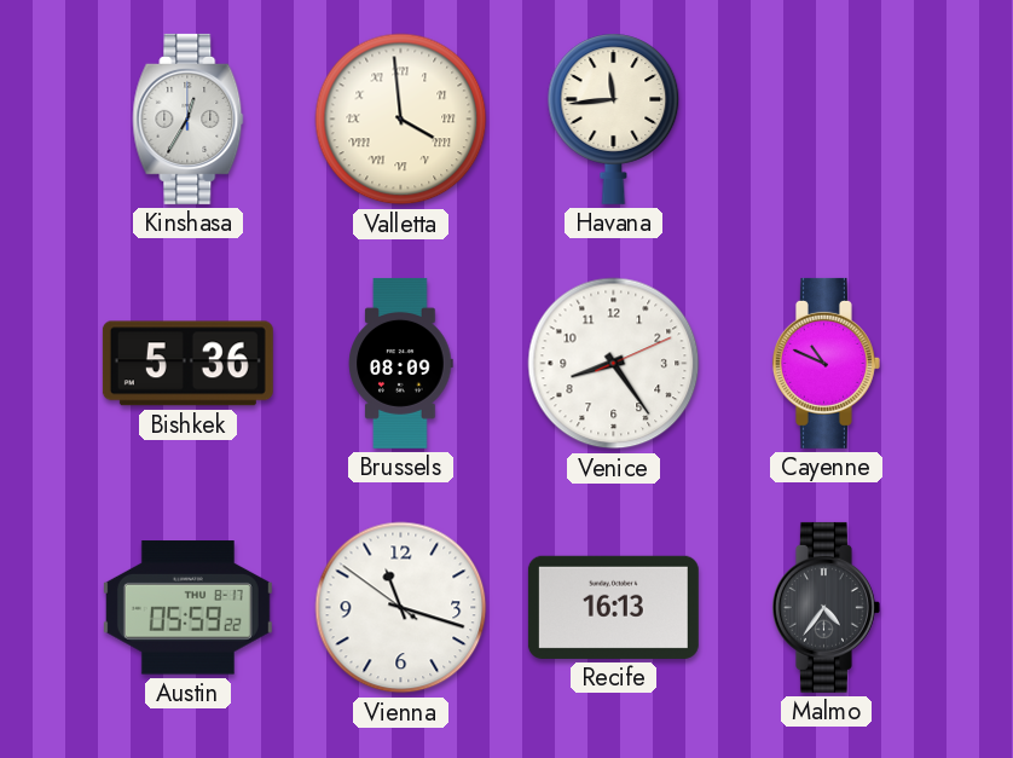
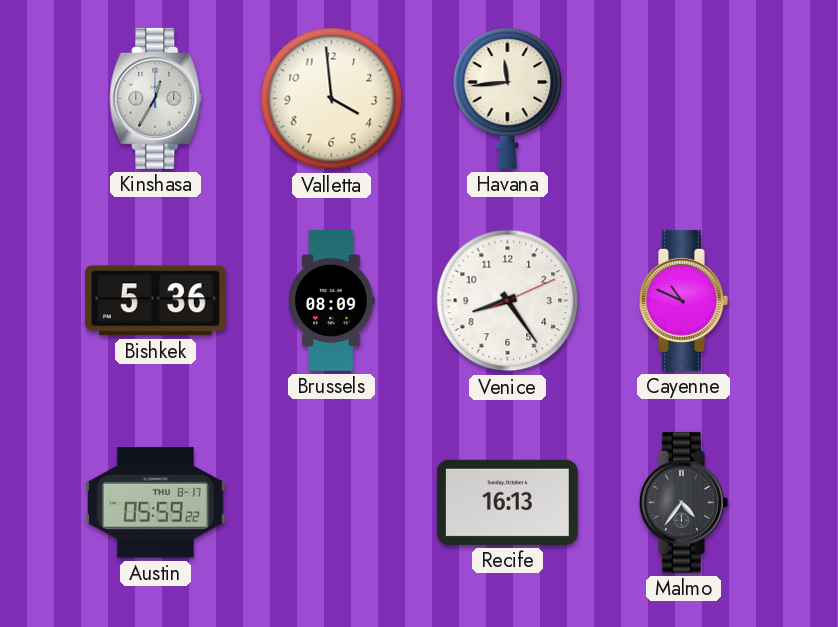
Valletta numerals: Roman -> Arabic (332, 99)
Vienna: 11:17 -> none (401, 608)
